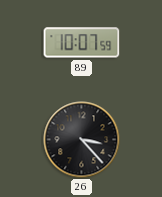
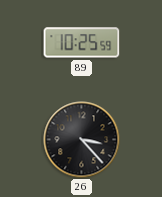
89: 10:07 -> 10:25 (82, 43)
